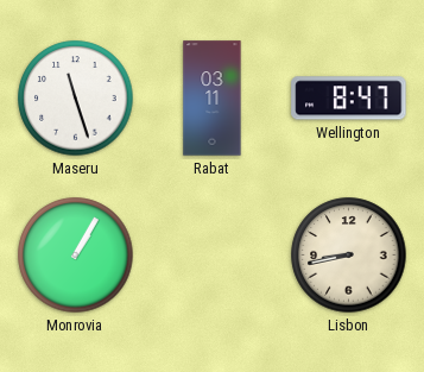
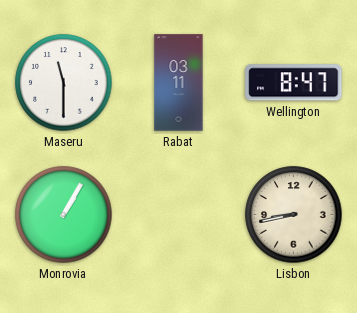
Maseru: 11:27 -> 11:30 (64, 83)
